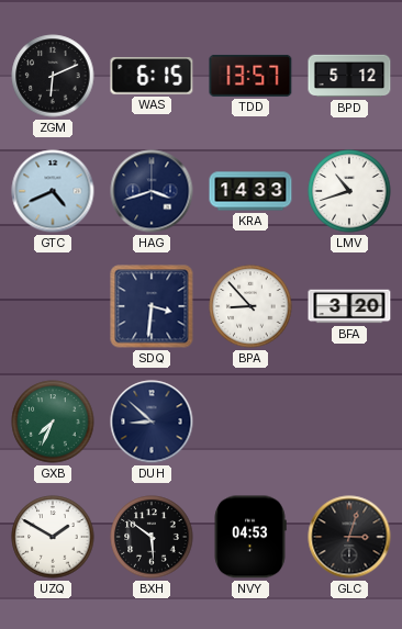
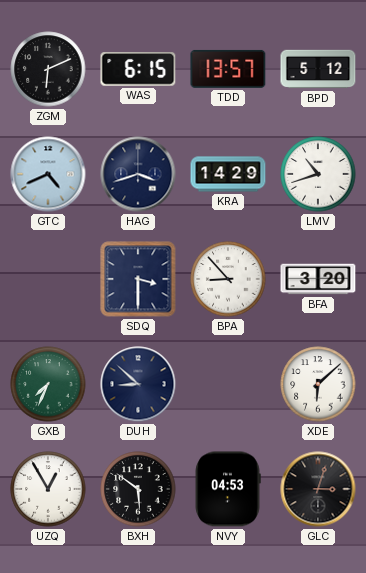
KRA: 14:33 -> 14:29 (228, 174)
SDQ: 3:31 -> 3:30 (138, 279)
XDE: none -> 6:08 (318, 384)
UZQ: 1:50 -> 12:55 (48, 489)
